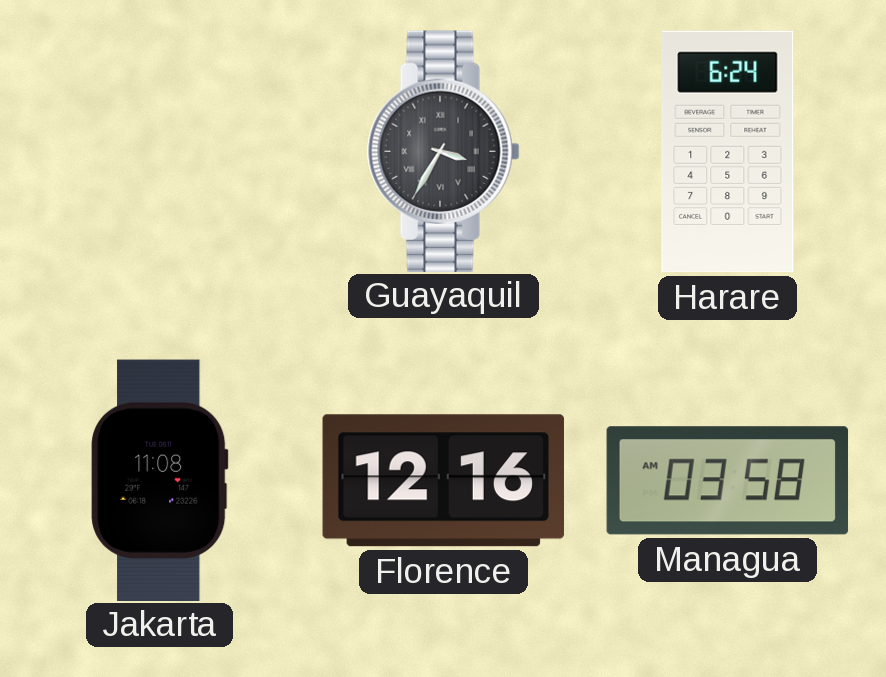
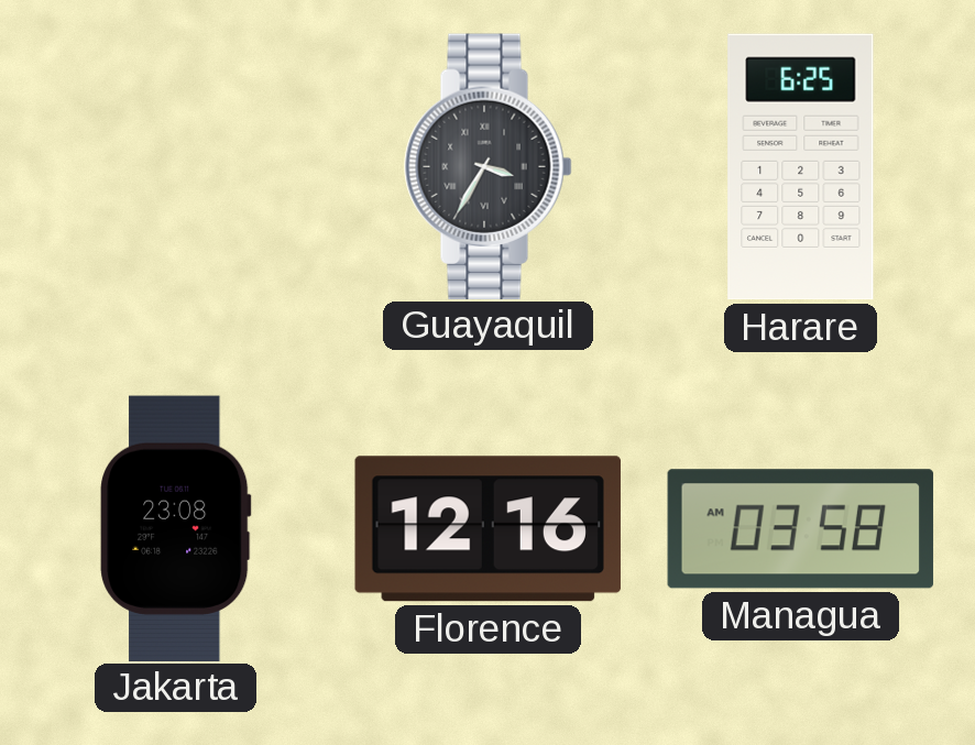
Harare: 6:24 -> 6:25 (801, 167)
Jakarta: 11:08 -> 23:08 (176, 528)
